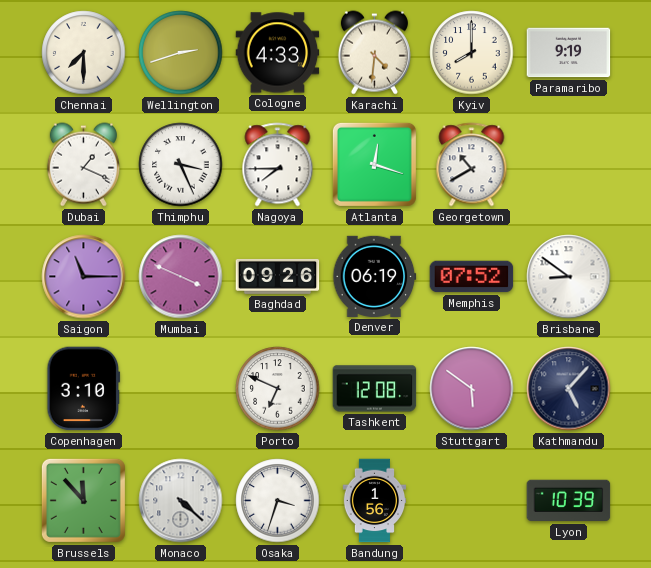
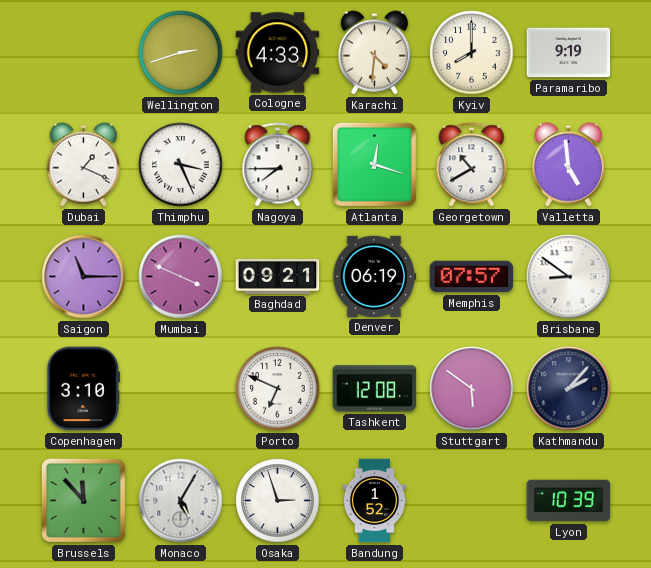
Chennai: 7:30 -> none (84, 53)
Valletta: none -> 4:59 (568, 165)
Baghdad: 09:26 -> 09:21 (278, 276)
Memphis: 07:52 -> 07:57 (472, 277)
Kathmandu: 5:07 -> 2:07 (569, 389)
Monaco: 4:22 -> 5:05 (181, 501)
Osaka: 3:33 -> 2:57 (278, 501)
Bandung: 1:56 -> 1:52 (375, 501)
